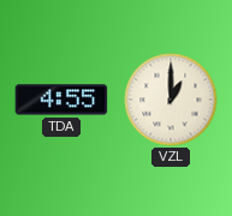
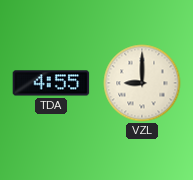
VZL: 1:00 -> 9:00 (142, 83)
